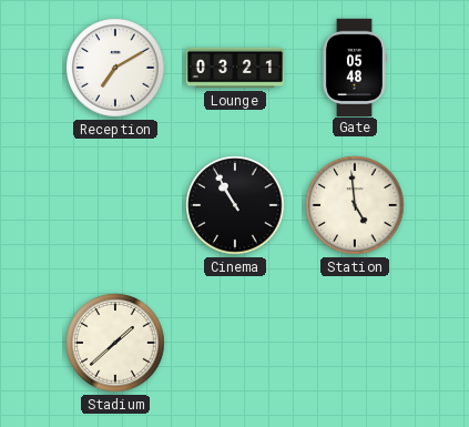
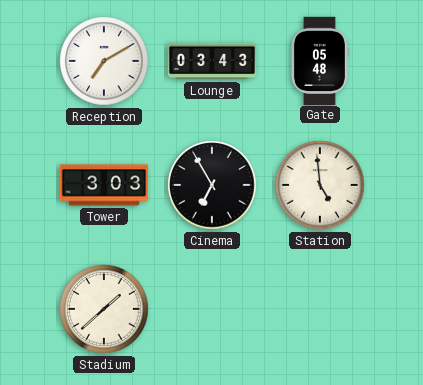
Lounge: 03:21 -> 03:43 (212, 61)
Tower: none -> 3:03 (104, 185)
Cinema: 10:55 -> 6:55 (212, 185)
